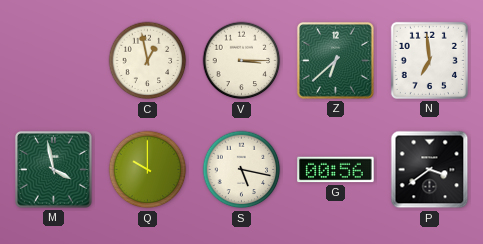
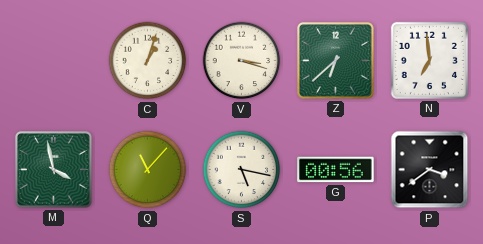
C: 12:58 -> 1:03 (148, 61)
V: 3:15 -> 3:18 (242, 61)
Q: 10:00 -> 11:07 (148, 170)
